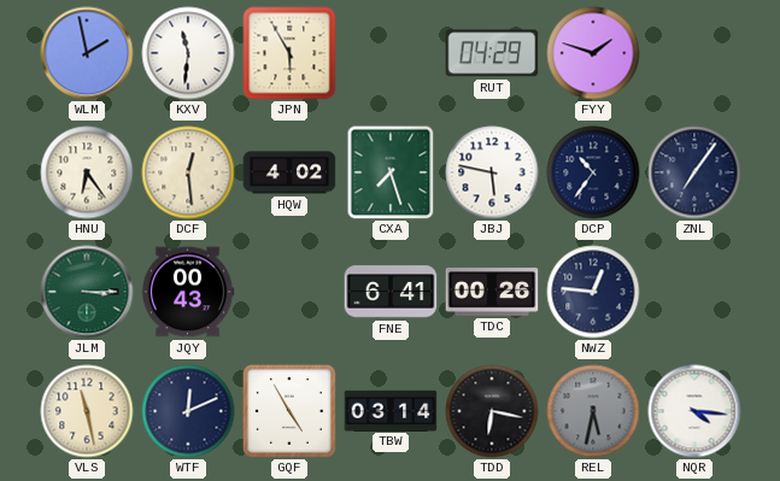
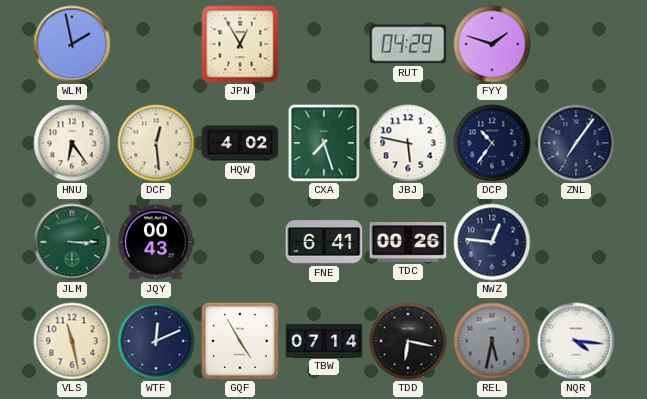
KXV: 11:31 -> none (188, 53)
JPN: 5:55 -> 12:55 (240, 44)
TBW: 03:14 -> 07:14 (324, 340)
